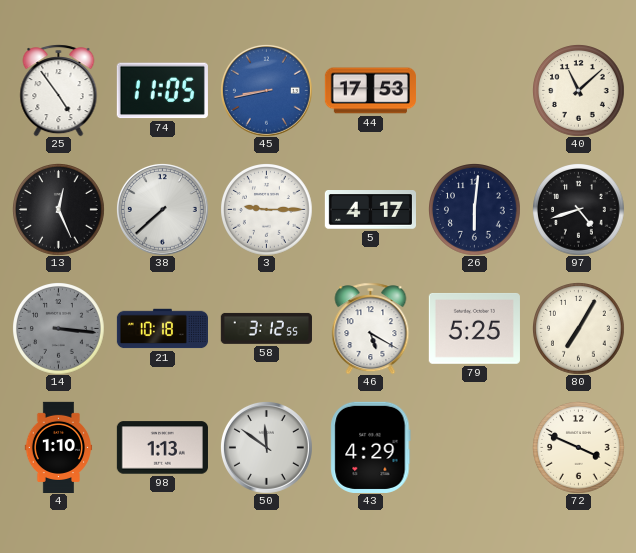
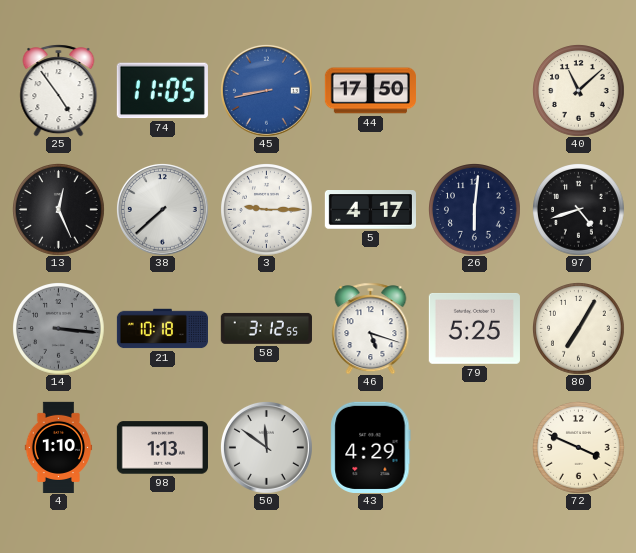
44: 17:53 -> 17:50 (370, 91)
46: 5:20 -> 5:18 (371, 328)
